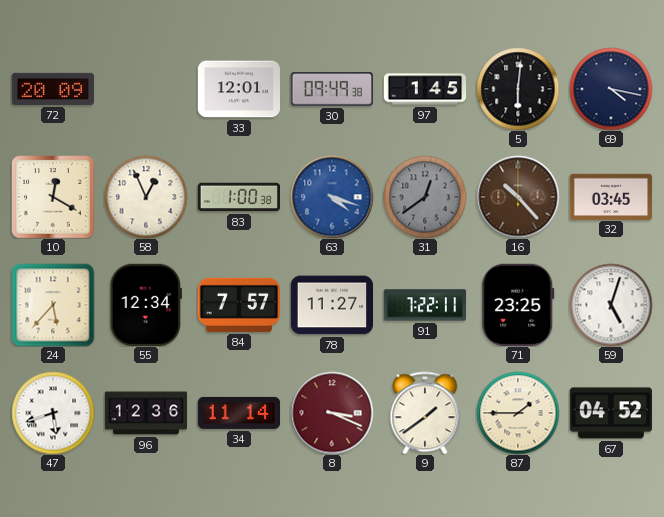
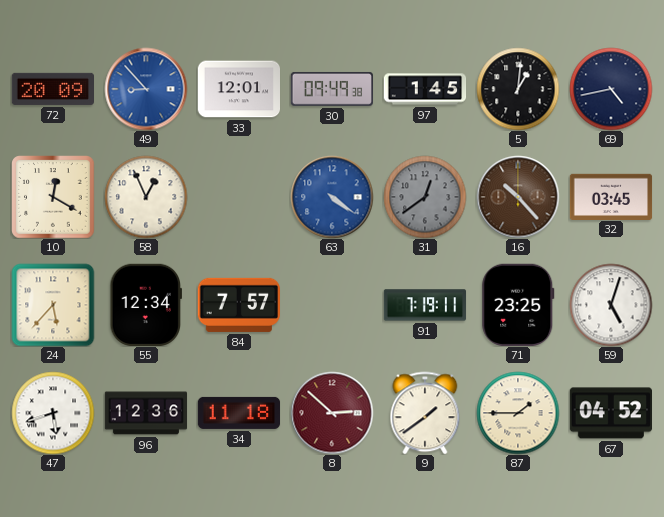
49: none -> 8:53 (146, 89)
5: 6:01 -> 1:01 (518, 89)
69: 4:17 -> 4:43 (611, 89)
83: 1:00 -> none (238, 197)
63: 4:18 -> 4:21 (332, 197)
78: 11:27 -> none (331, 305)
91: 7:22 -> 7:19 (425, 305)
34: 11:14 -> 11:18 (239, 413)
8: 3:19 -> 2:52 (332, 413)
